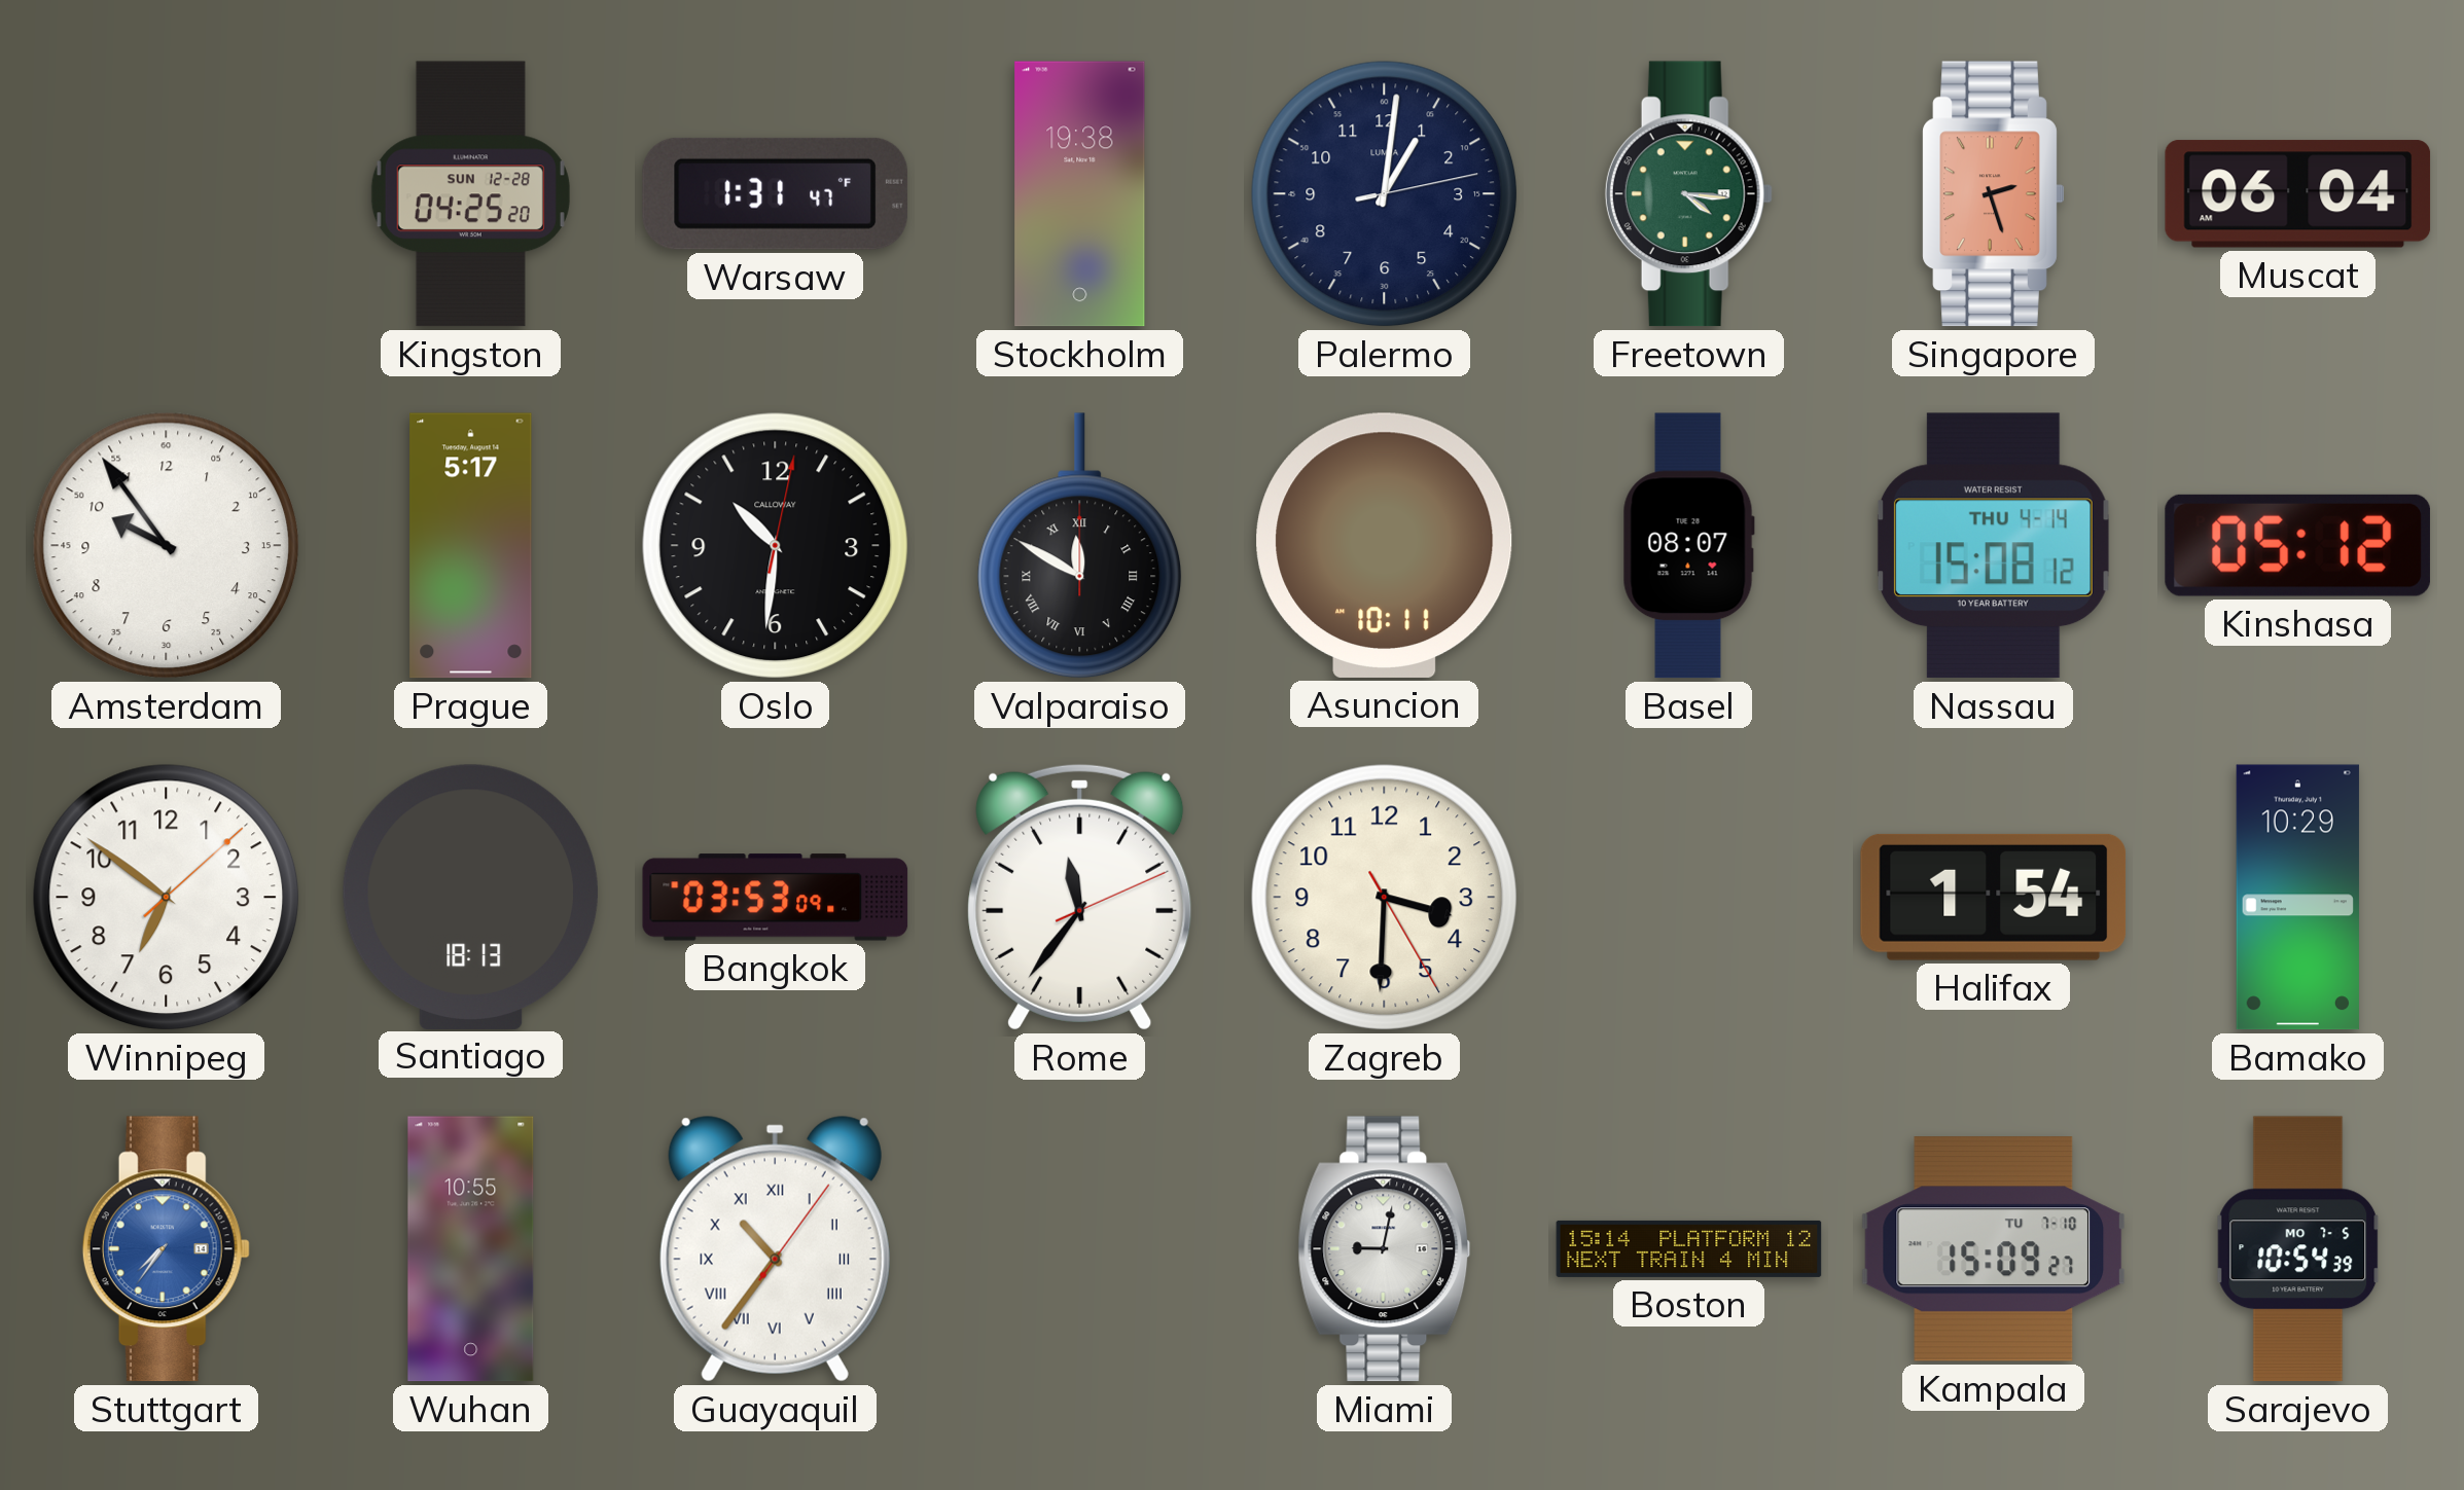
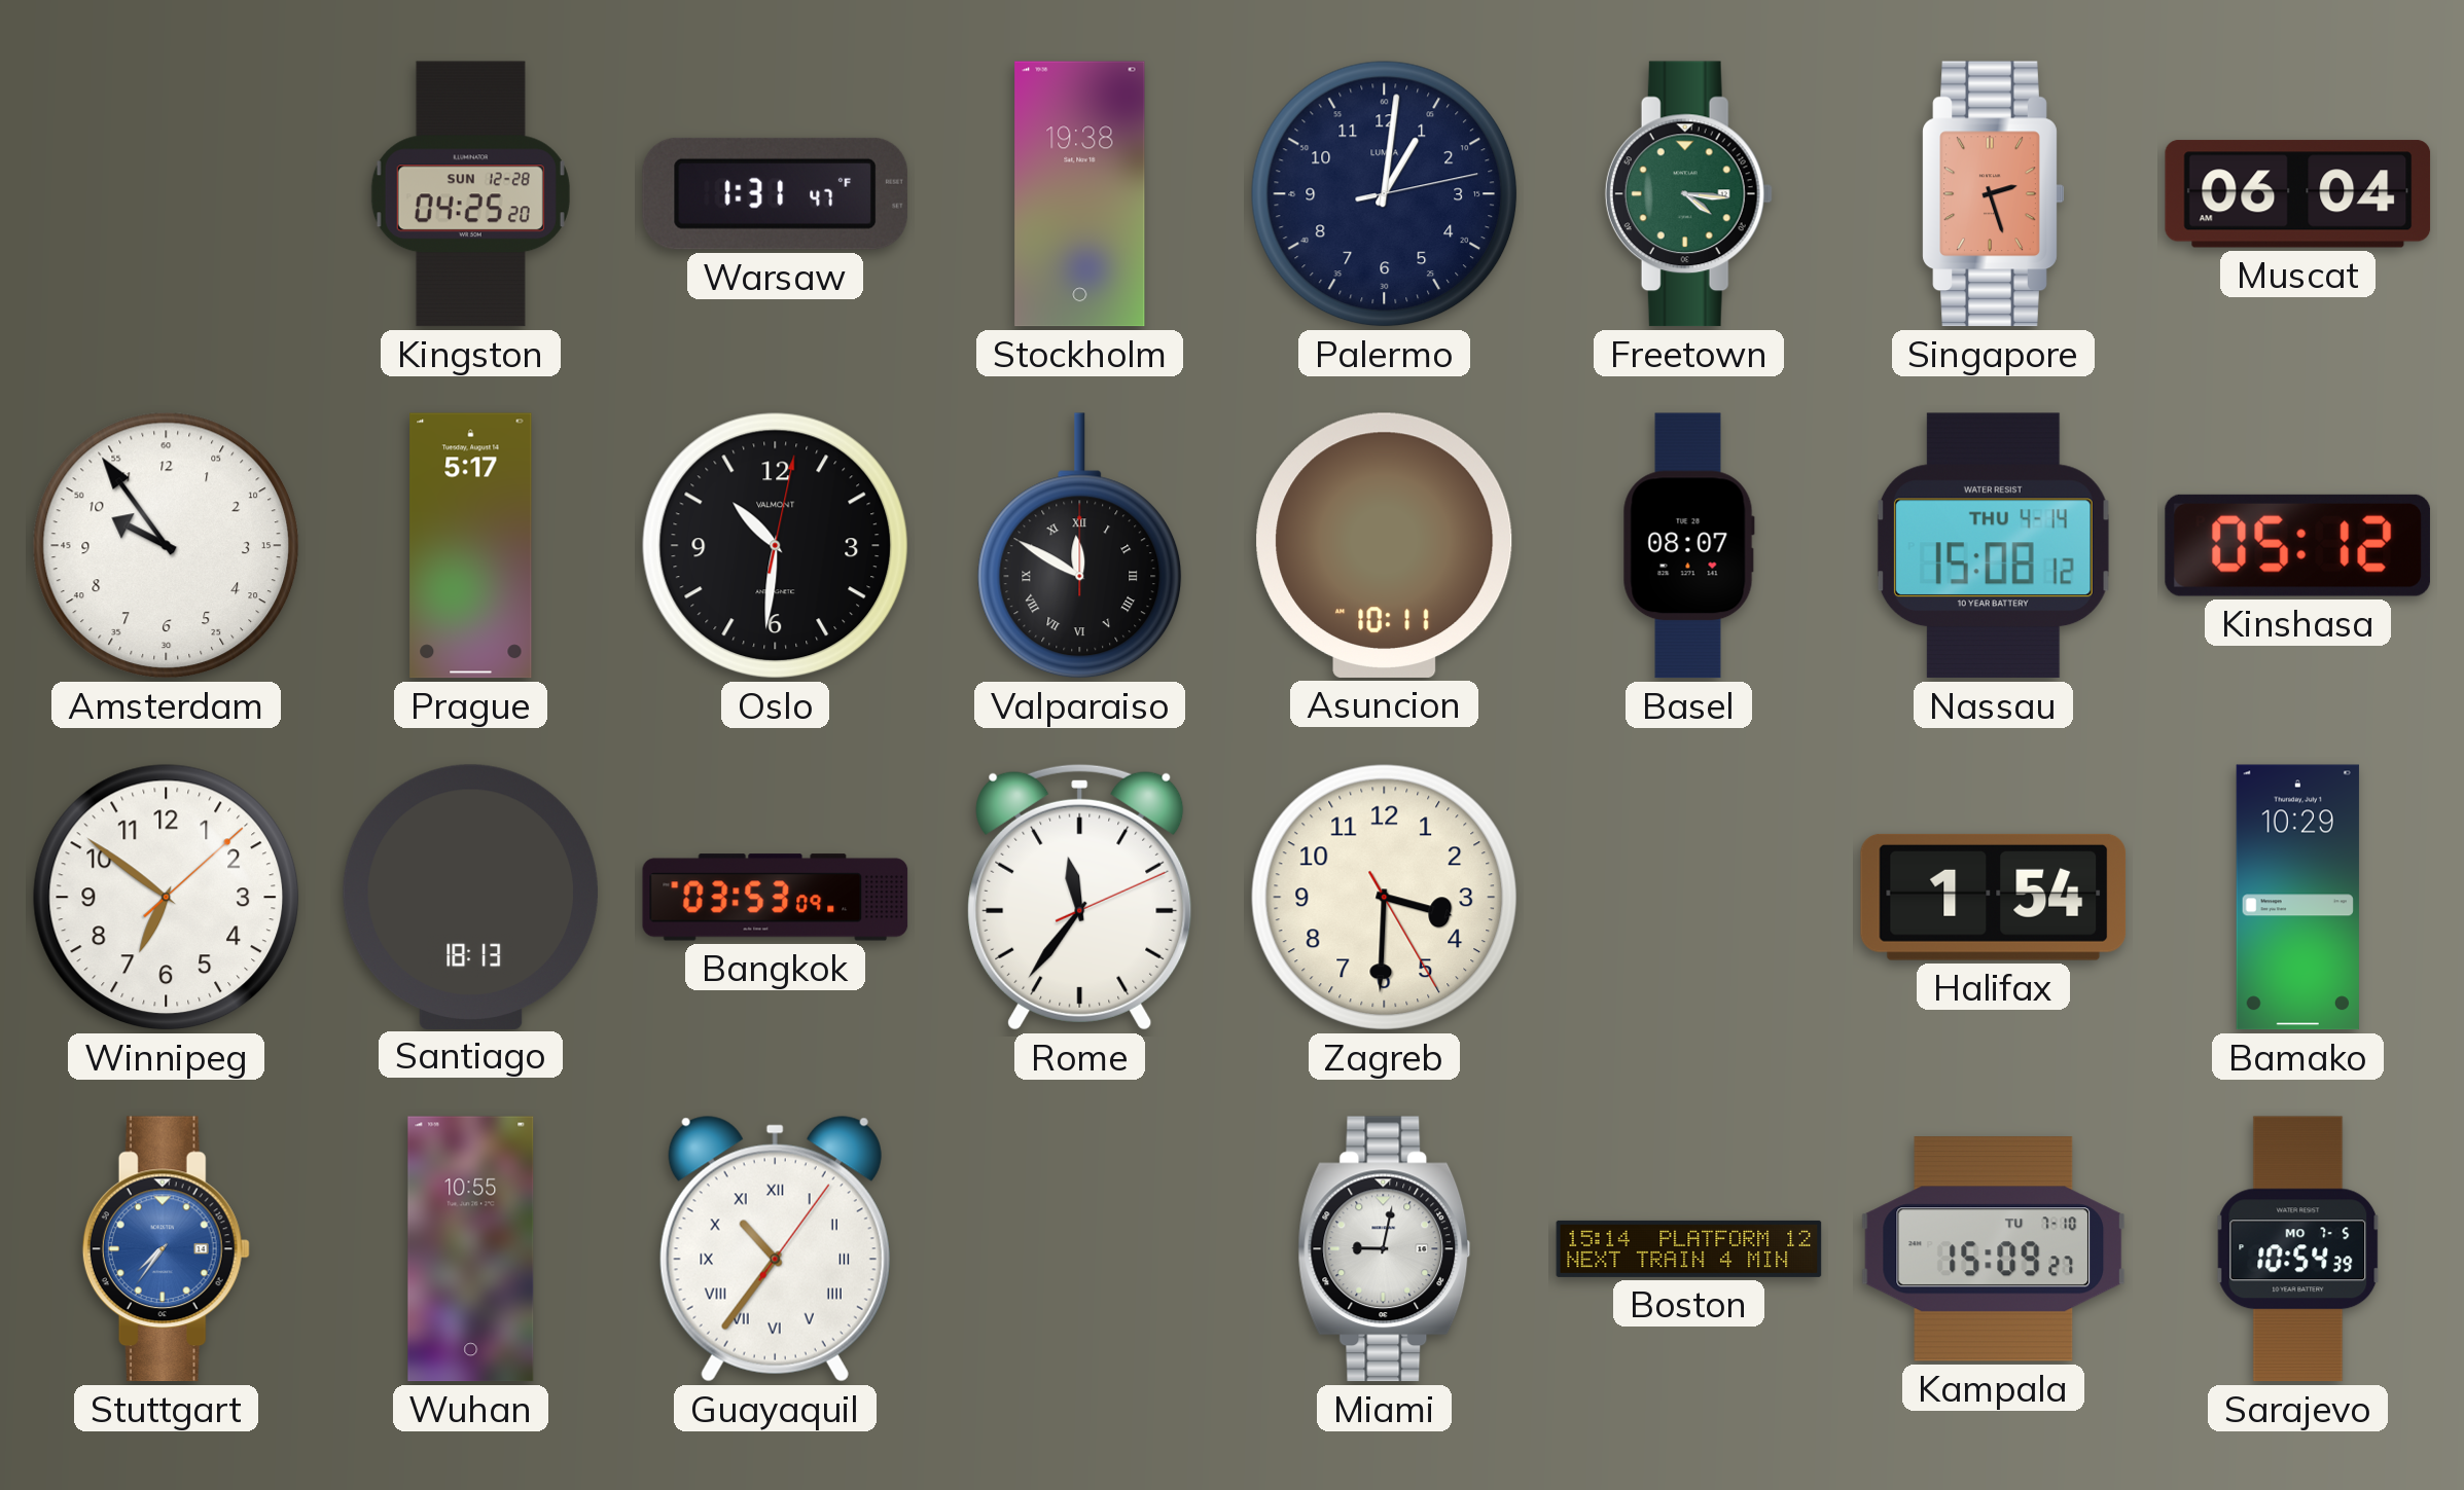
Oslo brand: CALLOWAY -> VALMONT (776, 546)
